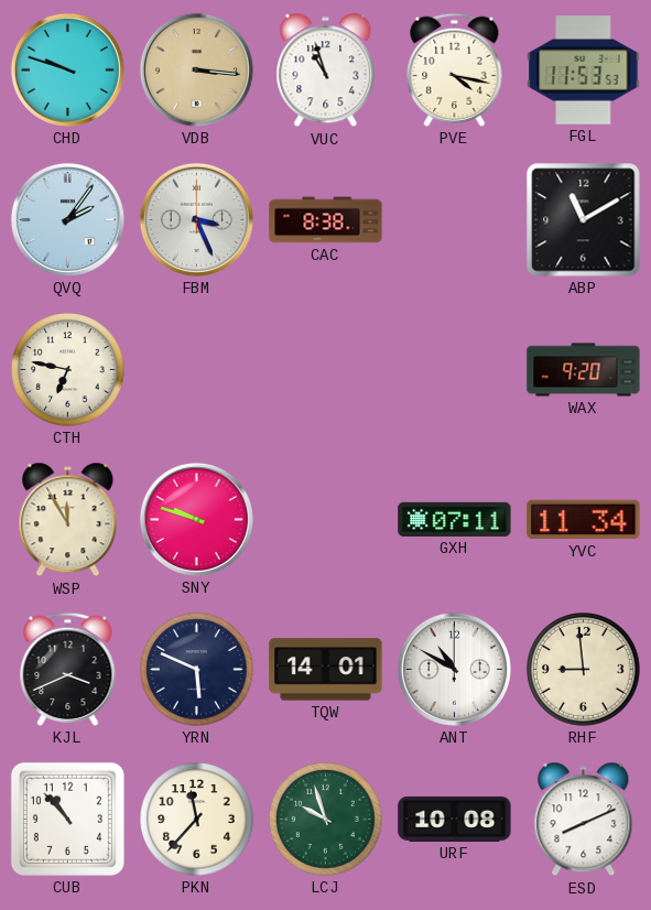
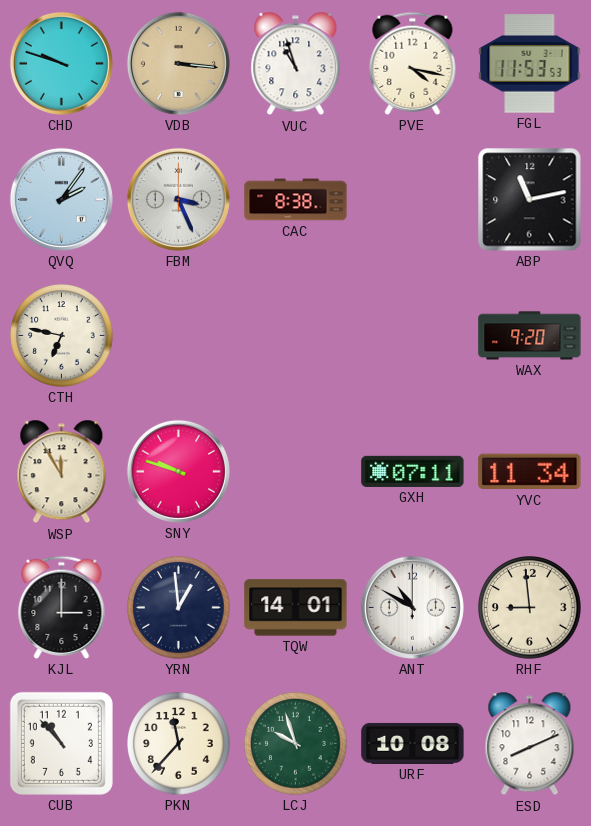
ABP: 11:10 -> 11:13 (530, 200)
KJL: 3:41 -> 3:00 (62, 607)
YRN: 5:49 -> 12:59 (179, 608)
